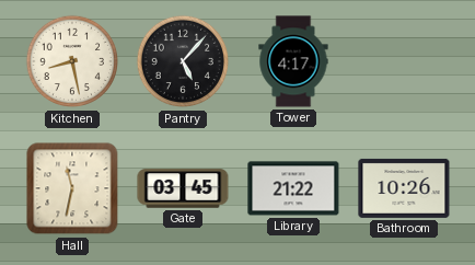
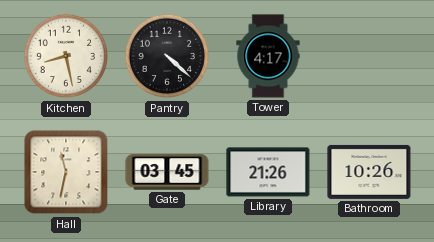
Pantry: 5:07 -> 4:22 (167, 56)
Library: 21:22 -> 21:26 (268, 172)
